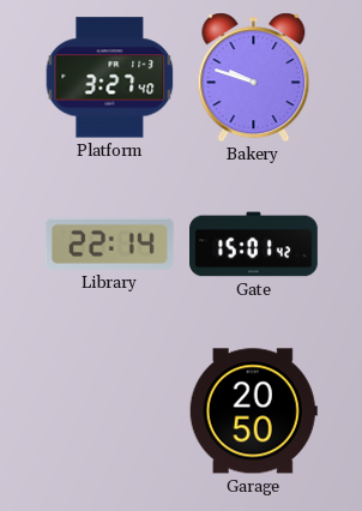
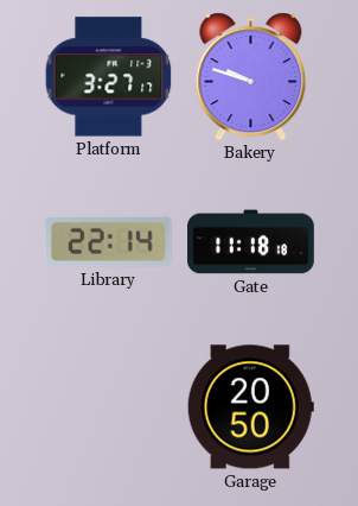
Platform: 3:27:40 -> 3:27:17 (109, 77)
Gate: 15:01 -> 11:18 (251, 242)
